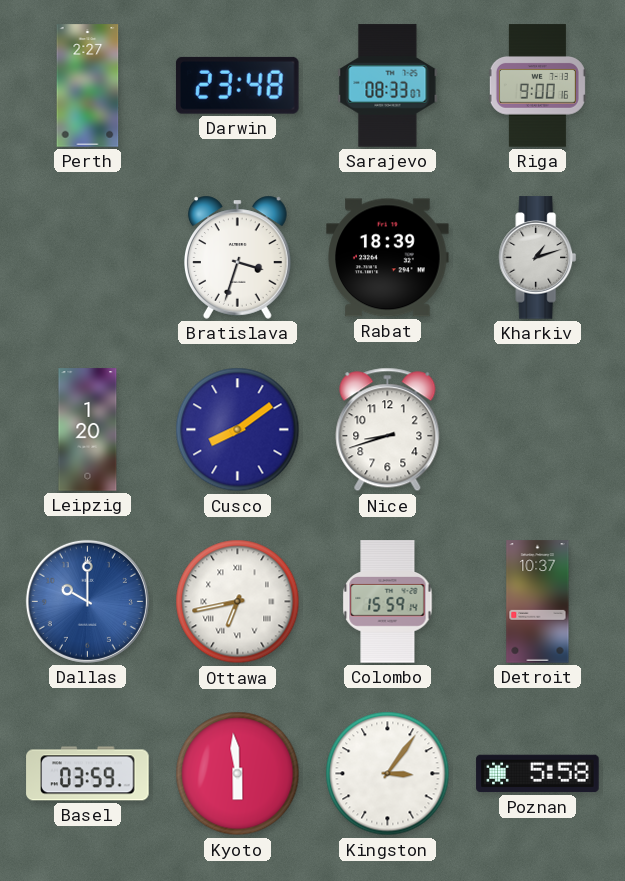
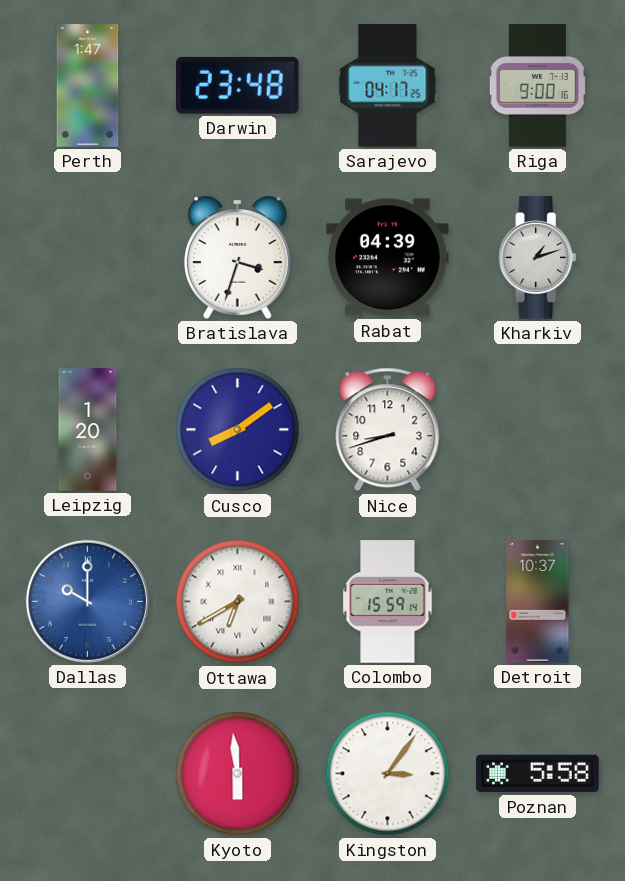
Perth: 2:27 -> 1:47 (88, 86)
Sarajevo: 08:33 -> 04:17 (388, 86)
Rabat: 18:39 -> 04:39 (388, 258)
Ottawa: 6:43 -> 6:40 (238, 602)
Basel: 03:59 -> none (88, 774)
